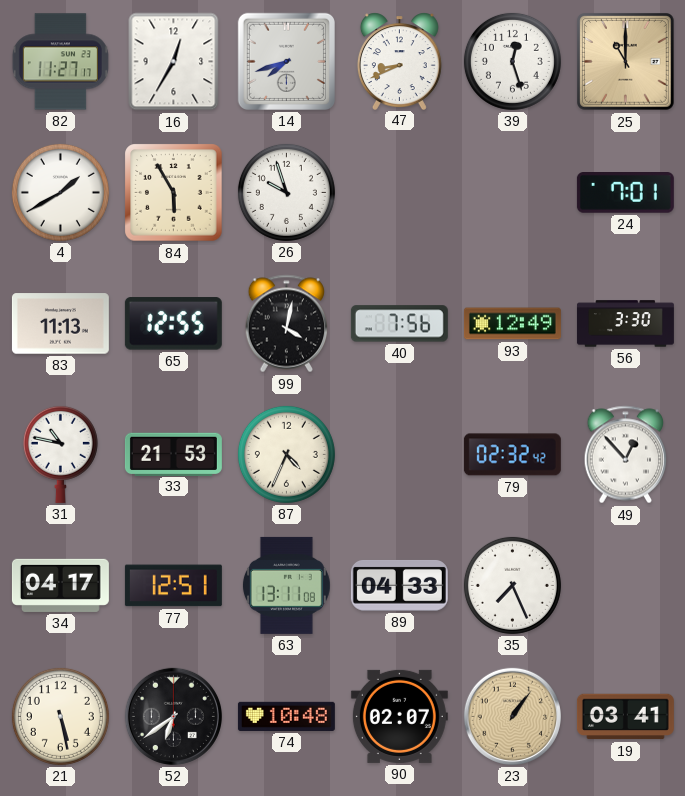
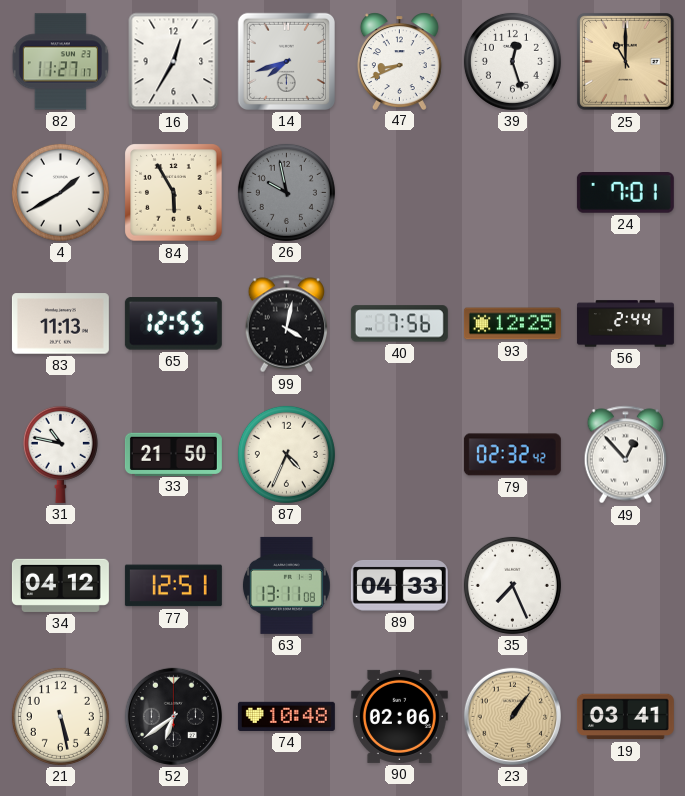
26: 9:57 -> 9:58 (286, 192)
26 dial: white -> grey (286, 192)
93: 12:49 -> 12:25 (512, 324)
56: 3:30 -> 2:44 (625, 324)
33: 21:53 -> 21:50 (173, 454)
34: 04:17 -> 04:12 (60, 585)
90: 02:07 -> 02:06 (399, 716)
